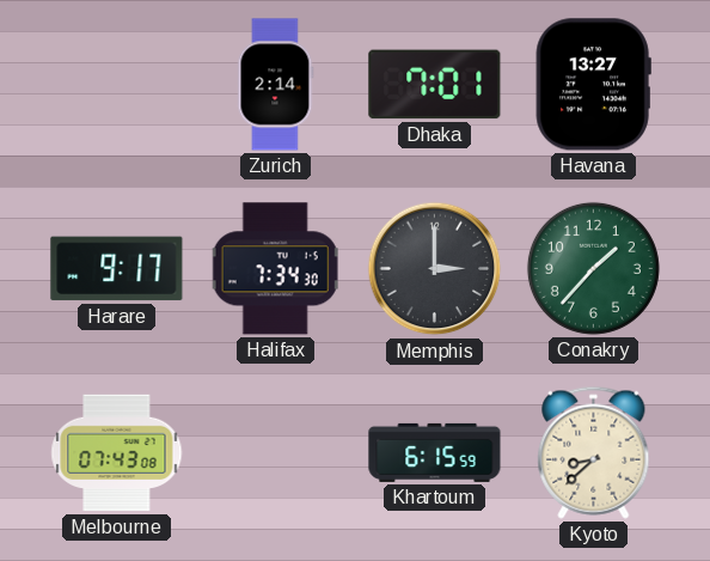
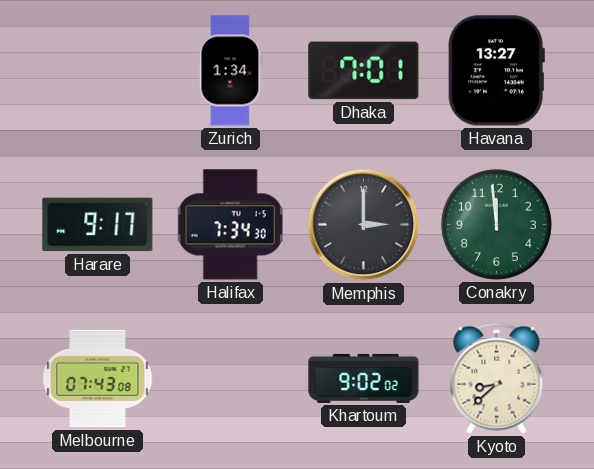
Zurich: 2:14 -> 1:34 (230, 71)
Conakry: 1:37 -> 11:59 (496, 224)
Khartoum: 6:15 -> 9:02 (364, 378)
